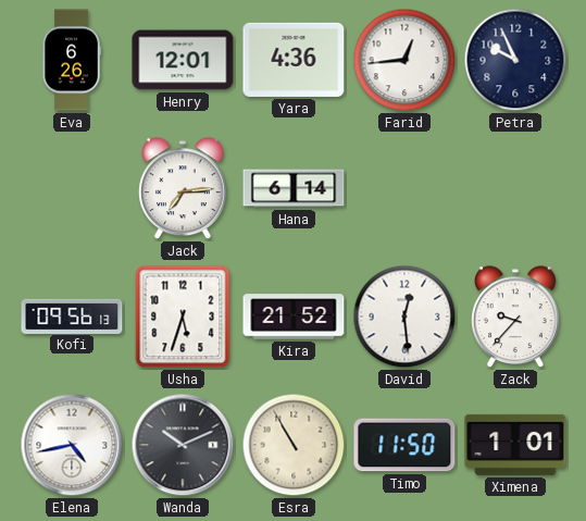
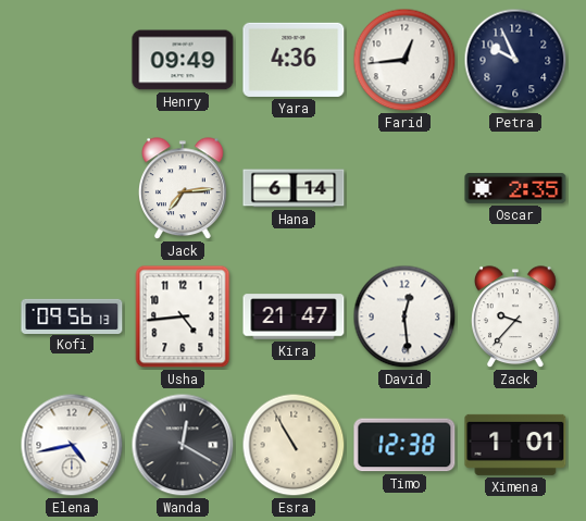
Eva: 6:26 -> none (72, 60)
Henry: 12:01 -> 09:49 (183, 60)
Oscar: none -> 2:35 (515, 188)
Usha: 5:33 -> 4:44 (183, 317)
Kira: 21:52 -> 21:47 (294, 317)
Wanda: 10:11 -> 12:20 (183, 445)
Timo: 11:50 -> 12:38 (404, 445)
